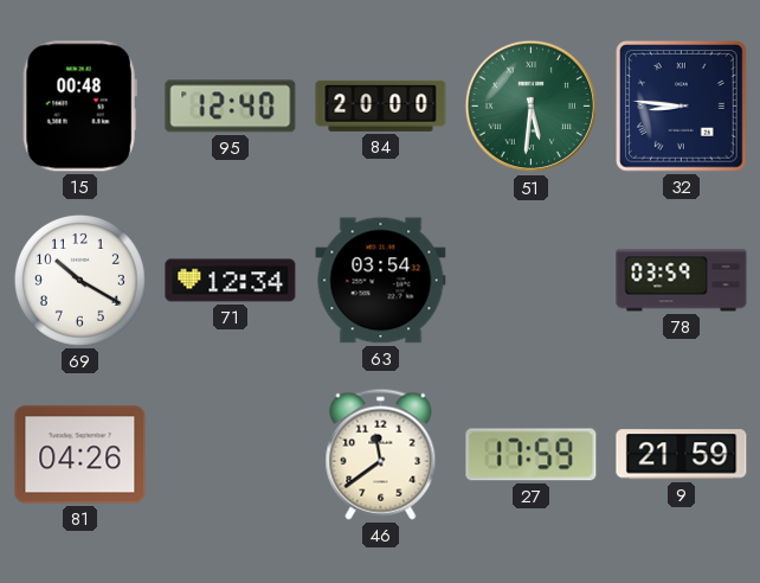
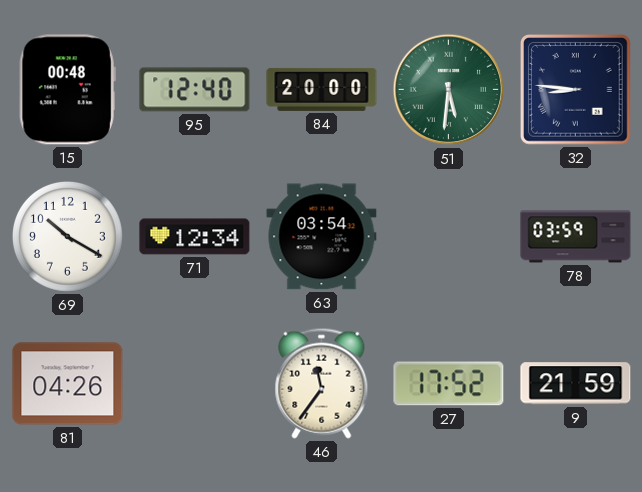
46: 11:39 -> 11:36 (322, 383)
27: 17:59 -> 17:52 (449, 384)
